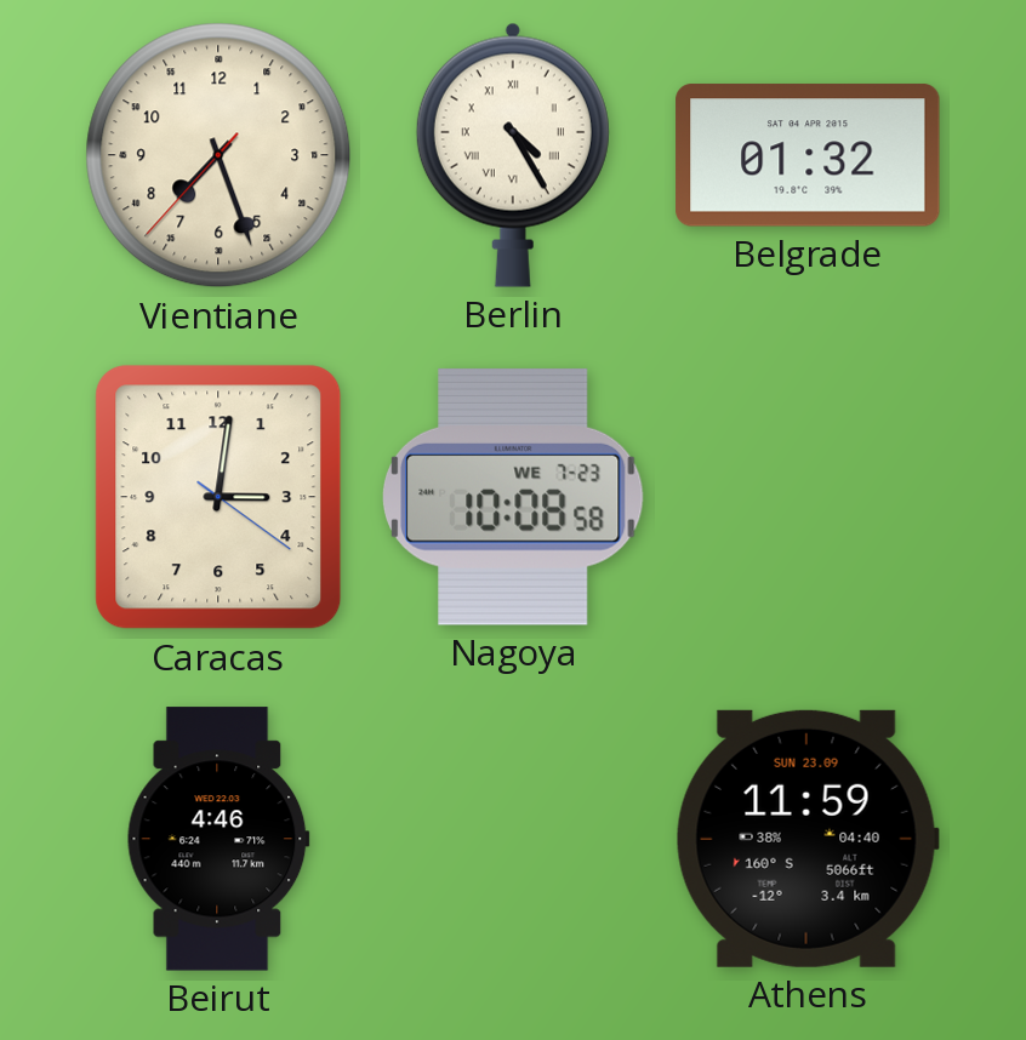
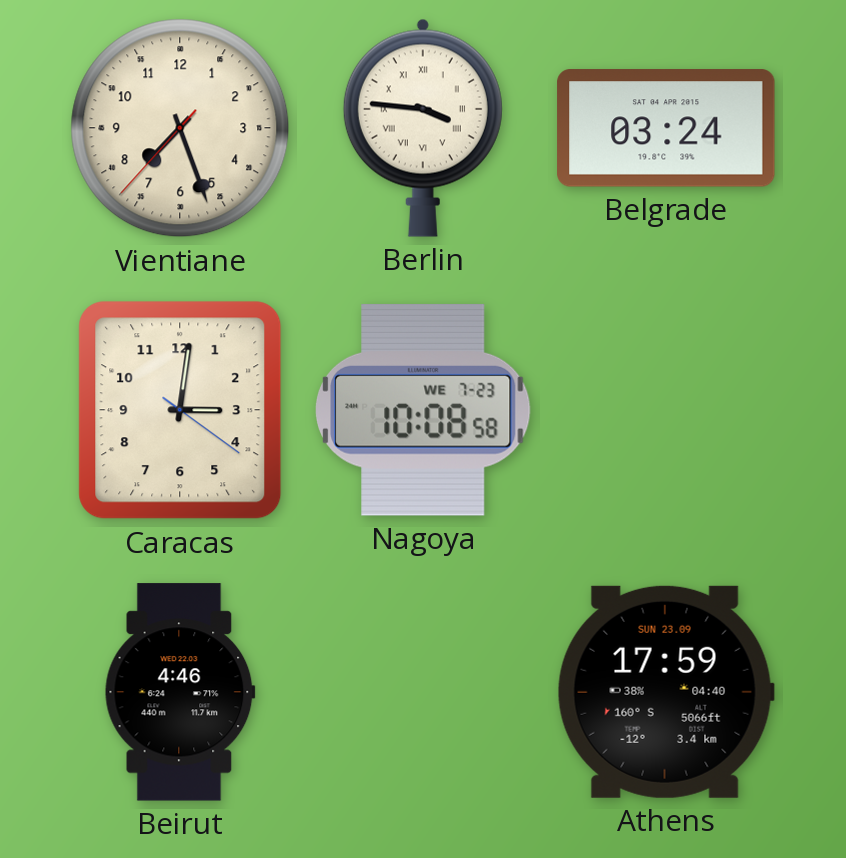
Berlin: 4:25 -> 3:46 (423, 128)
Belgrade: 01:32 -> 03:24 (666, 128)
Athens: 11:59 -> 17:59 (666, 692)
